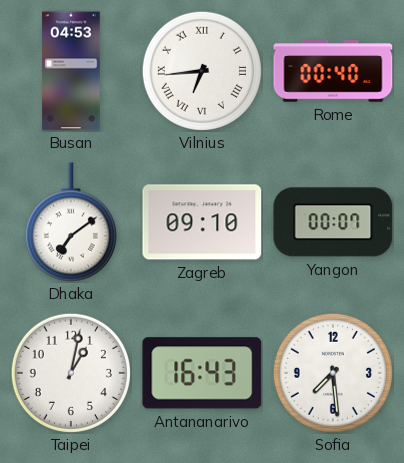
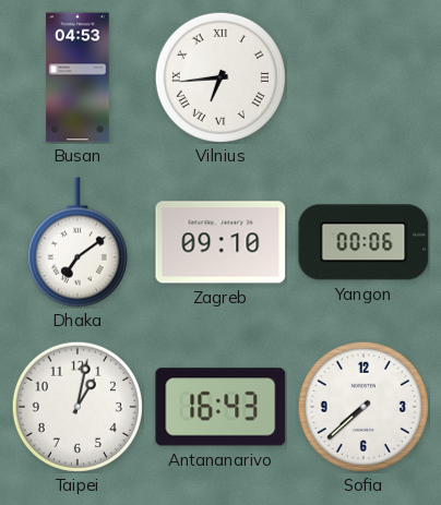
Rome: 00:40 -> none (333, 71)
Yangon: 00:07 -> 00:06 (363, 242)
Sofia: 7:29 -> 7:38 (363, 407)
